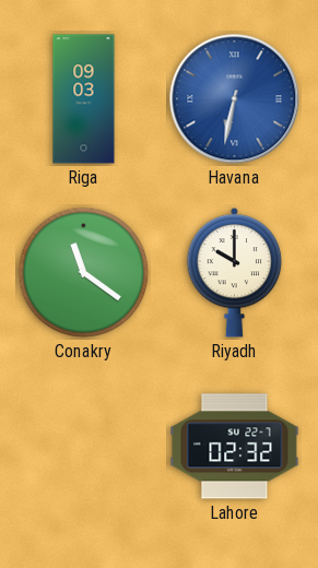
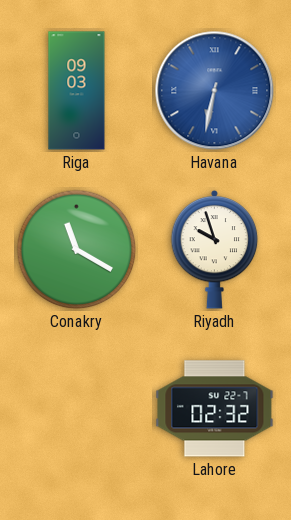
Conakry: 11:21 -> 11:20 (77, 250)
Riyadh: 10:00 -> 9:57 (215, 249)
